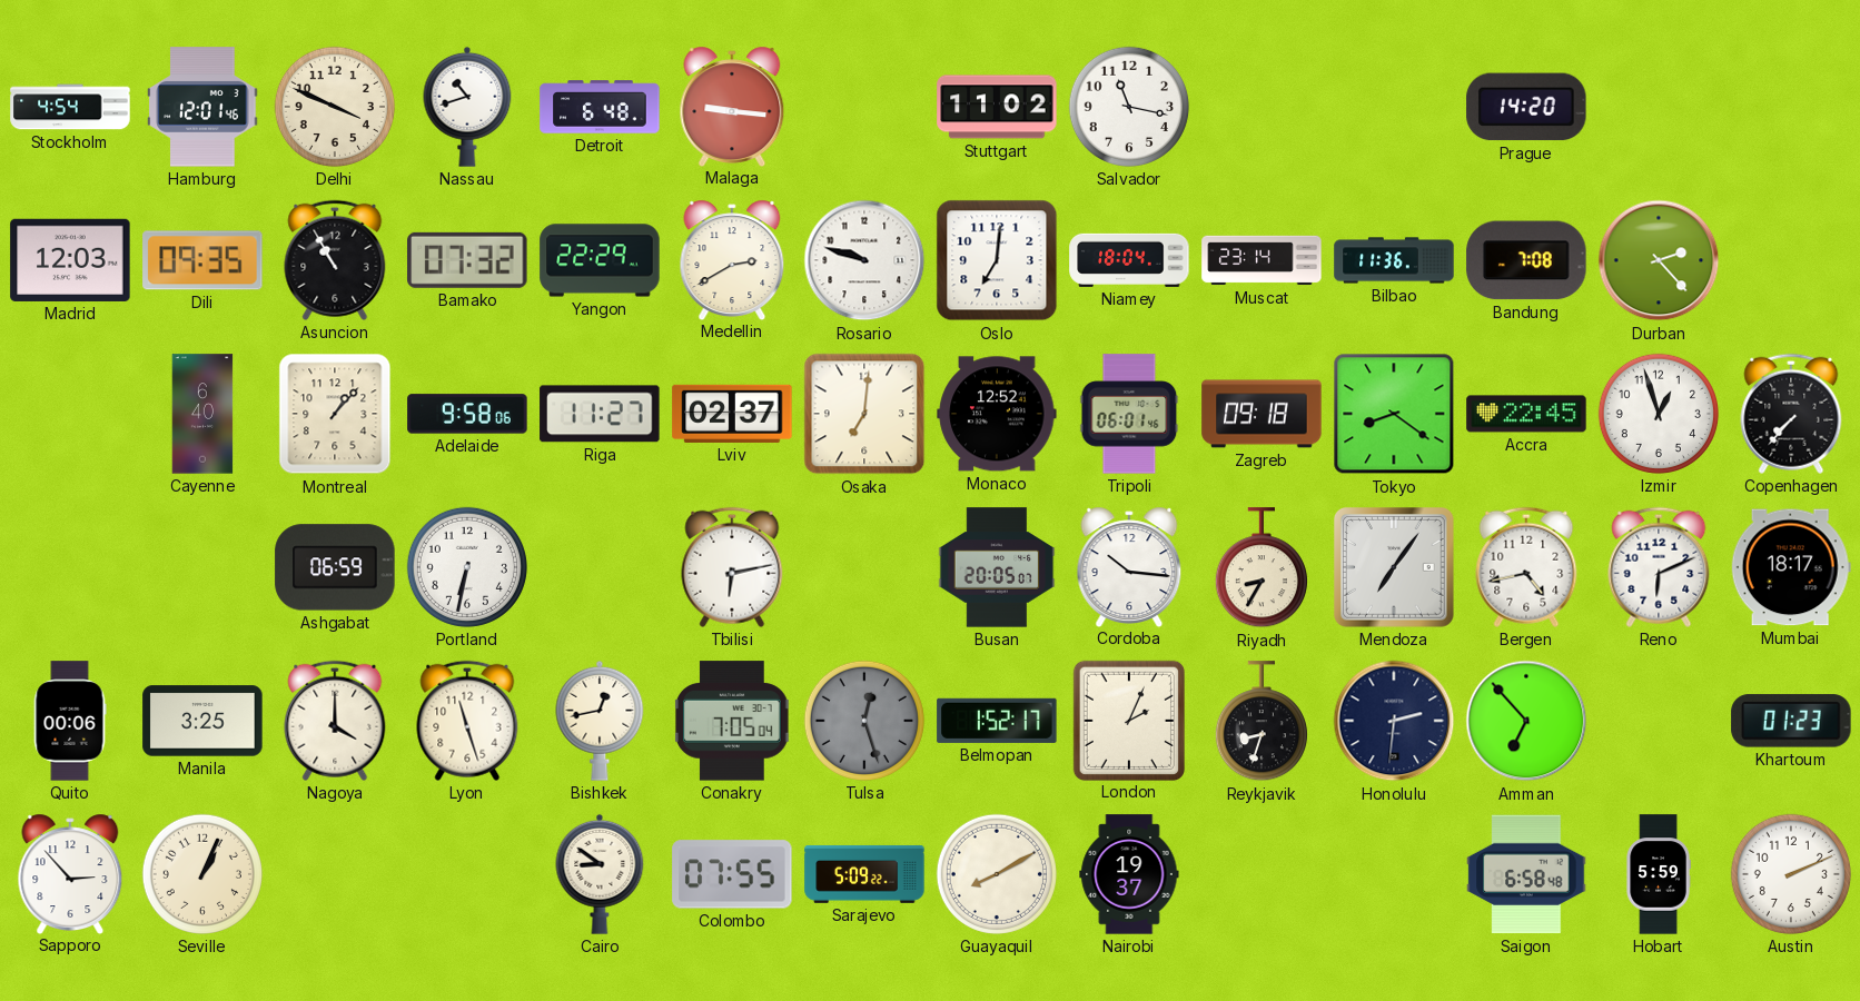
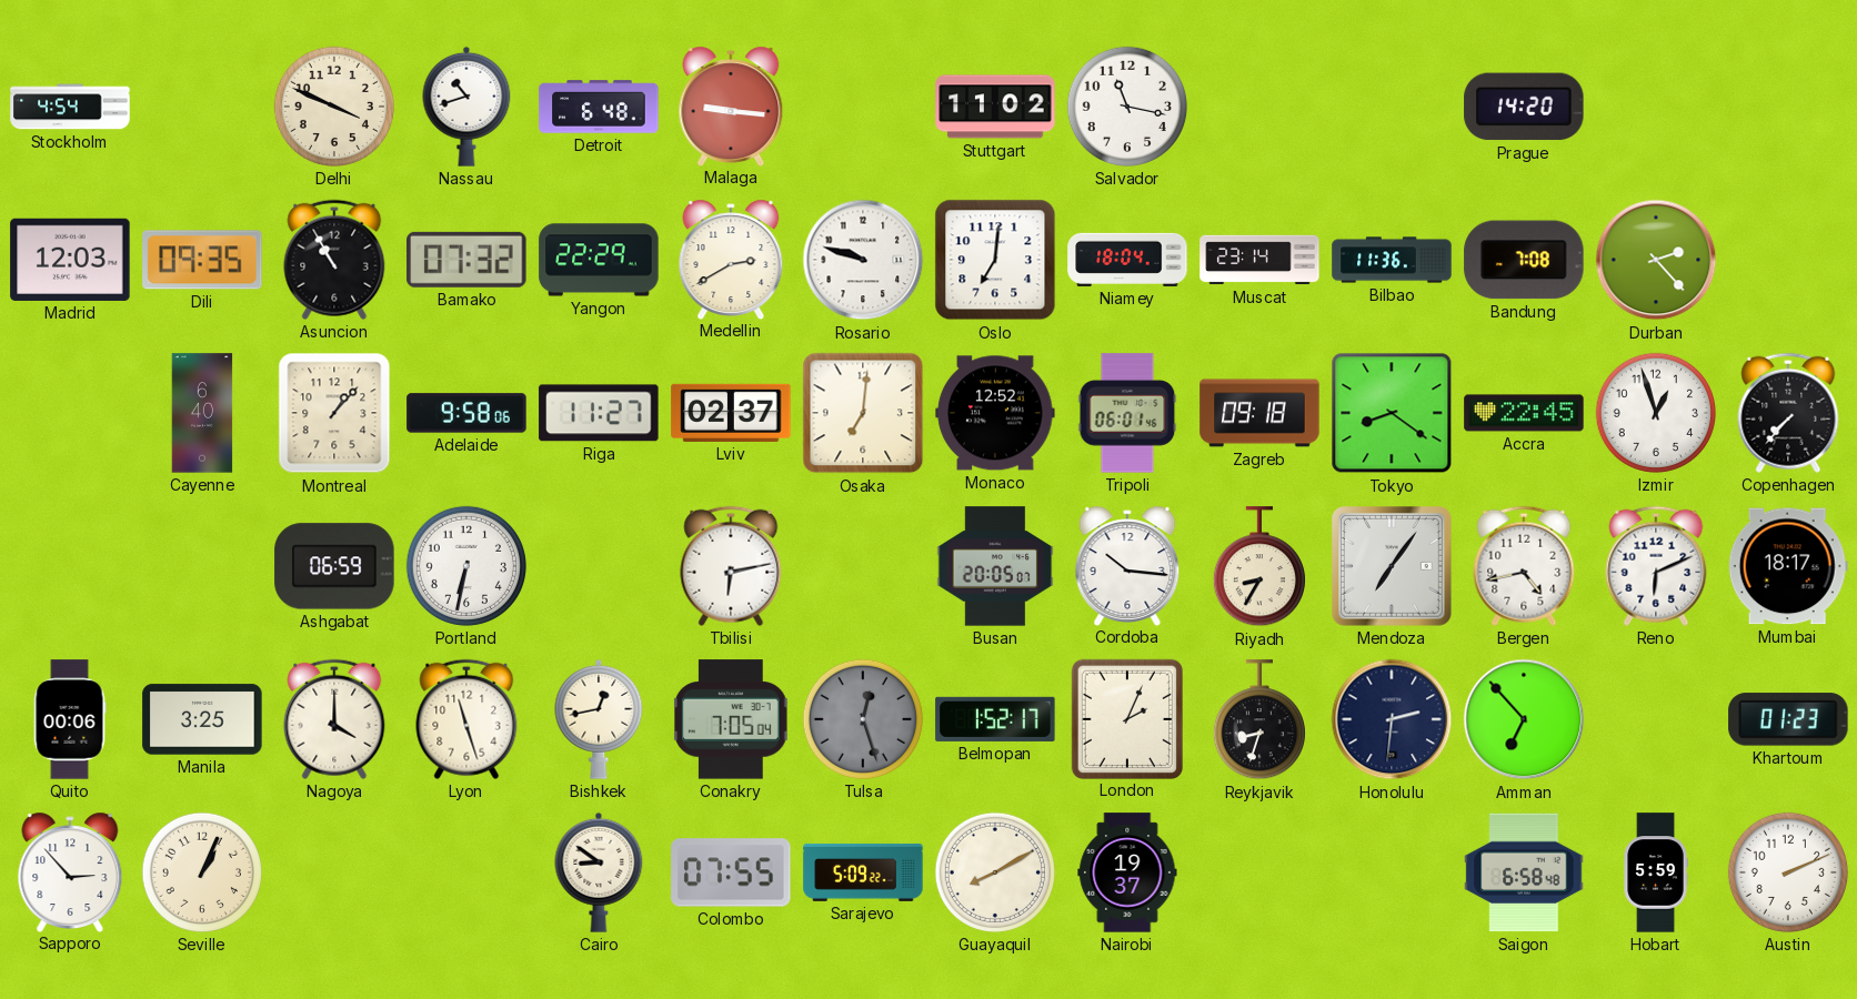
Hamburg: 12:01 -> none (202, 107)
